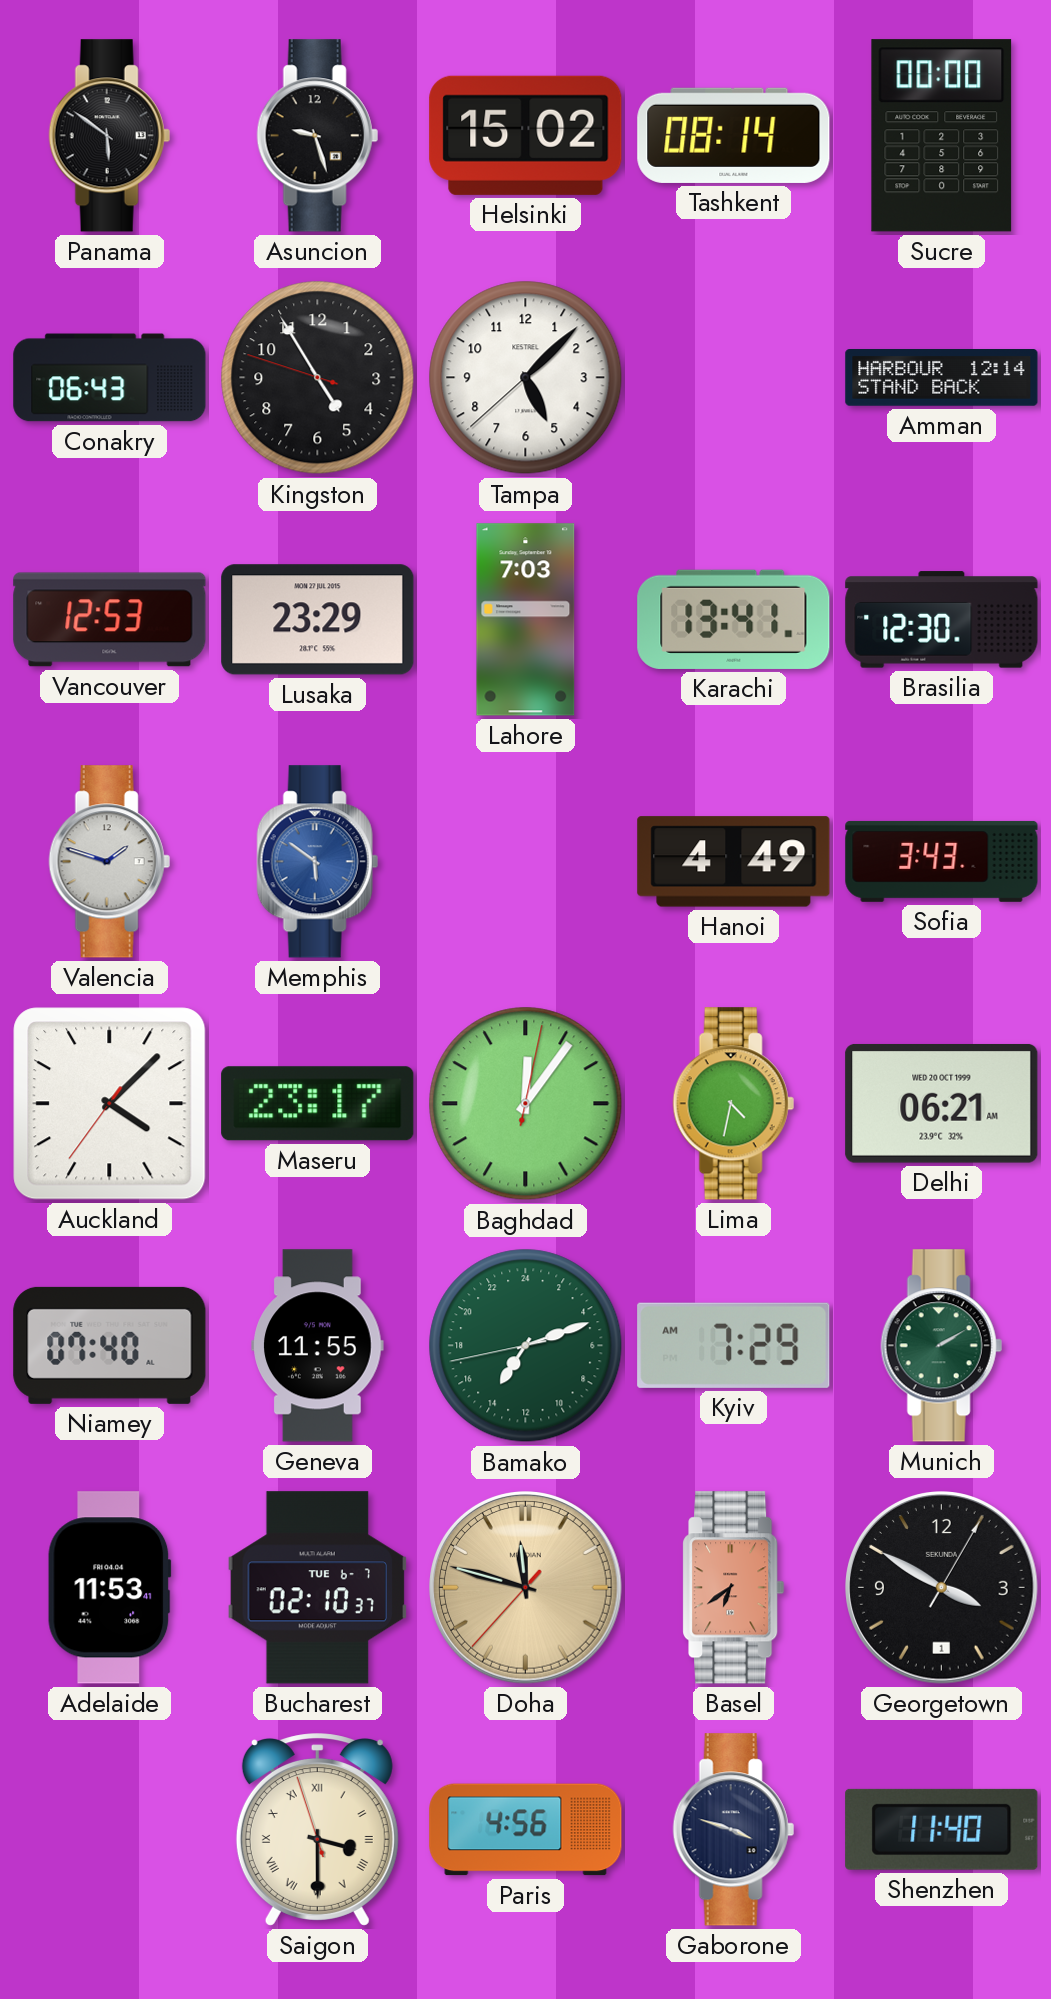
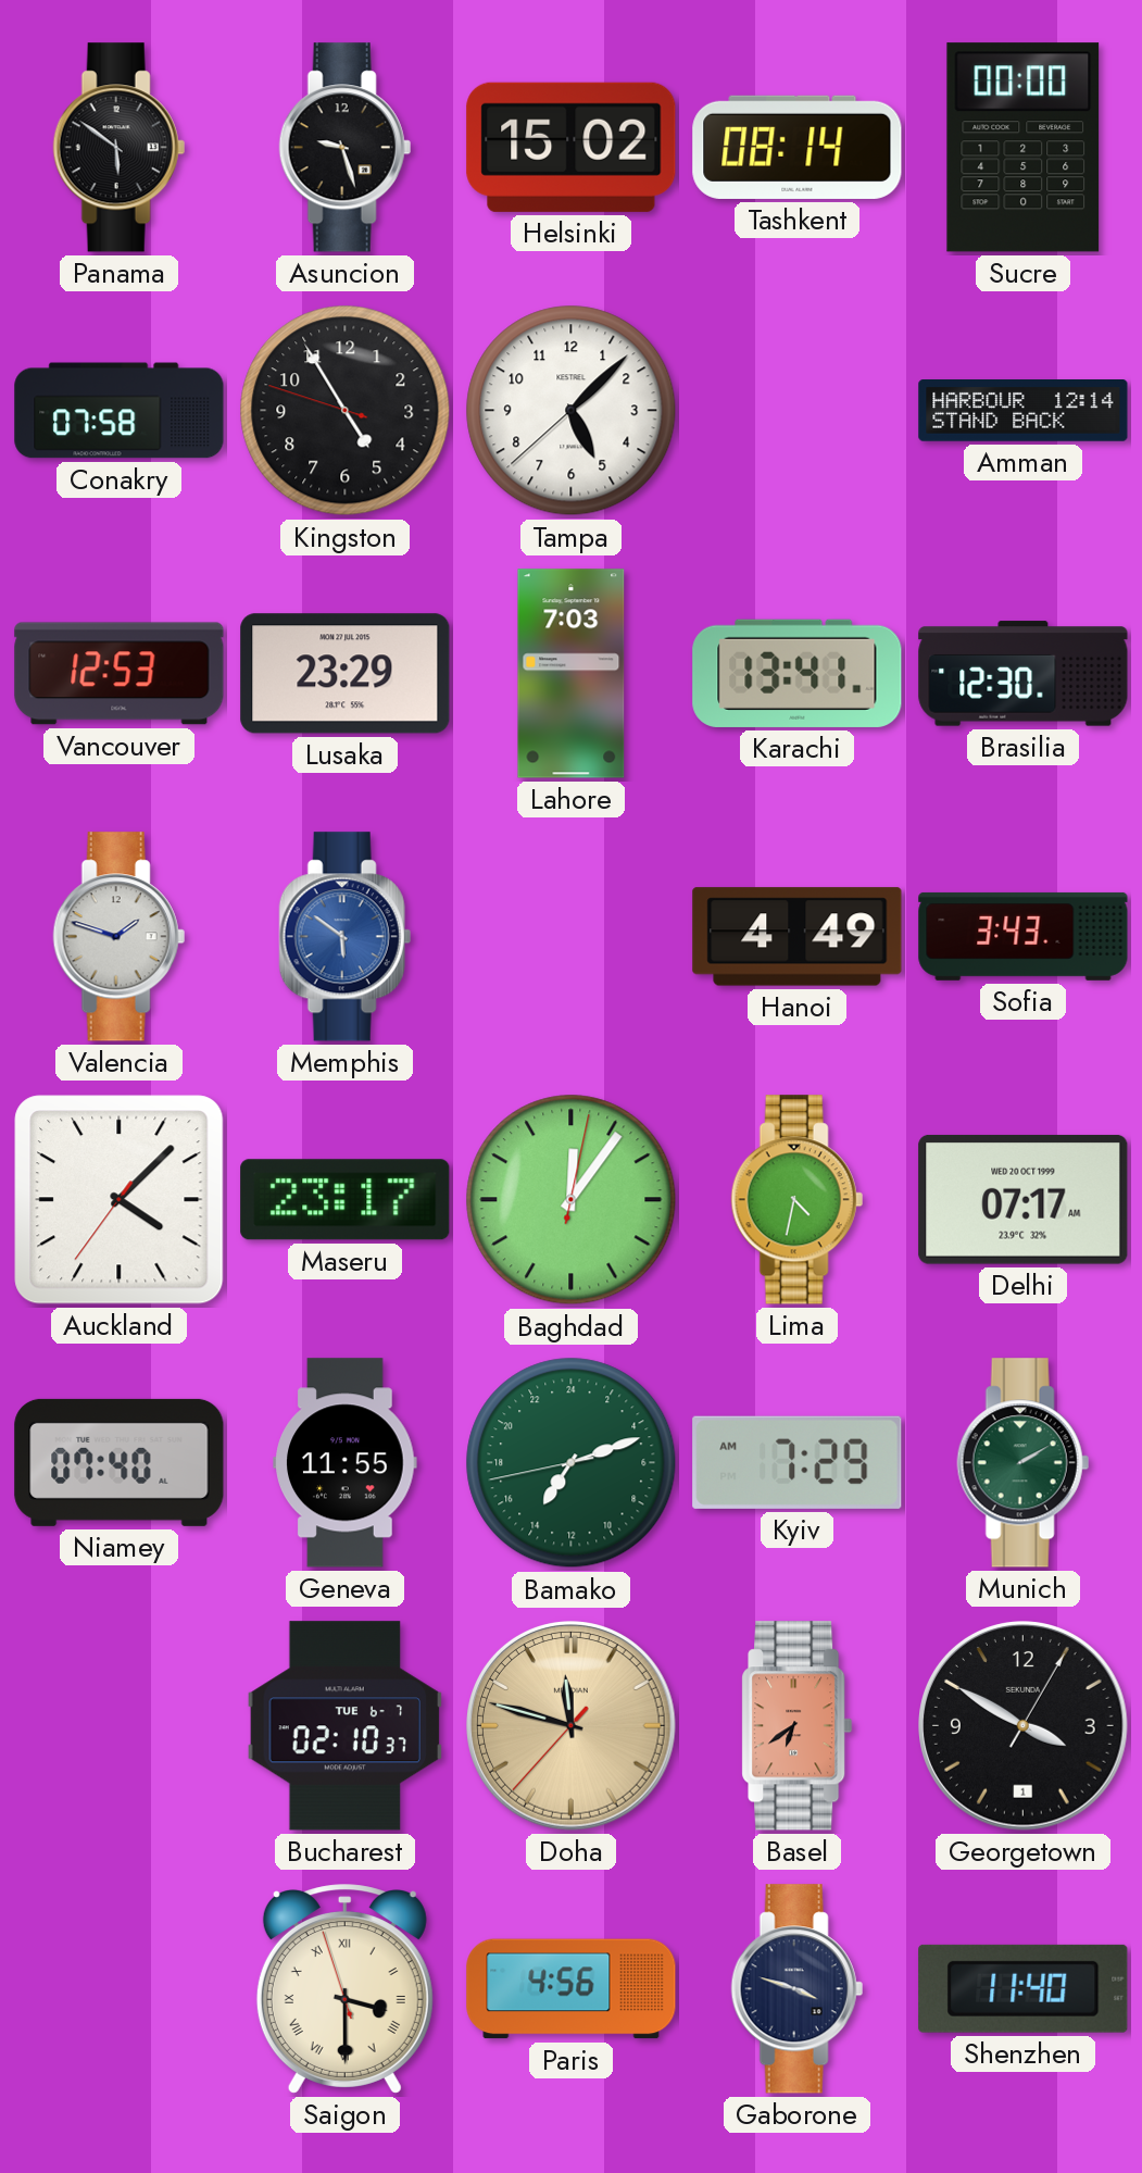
Conakry: 06:43 -> 07:58 (120, 411)
Delhi: 06:21 -> 07:17 (1024, 1199)
Adelaide: 11:53 -> none (110, 1588)
